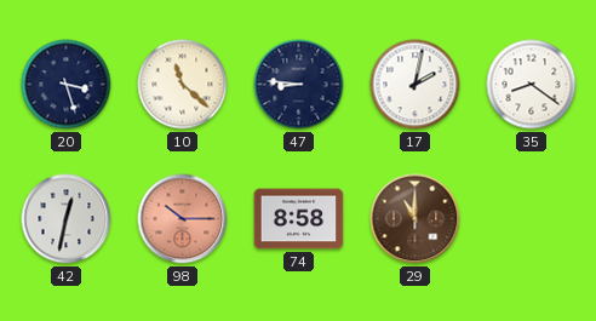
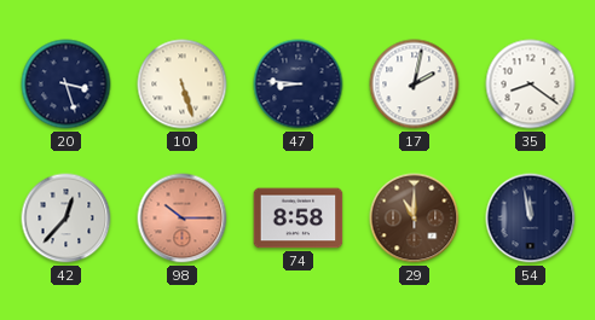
10: 11:22 -> 5:27 (183, 85)
42: 12:32 -> 12:37 (67, 219)
54: none -> 11:58 (531, 219)
